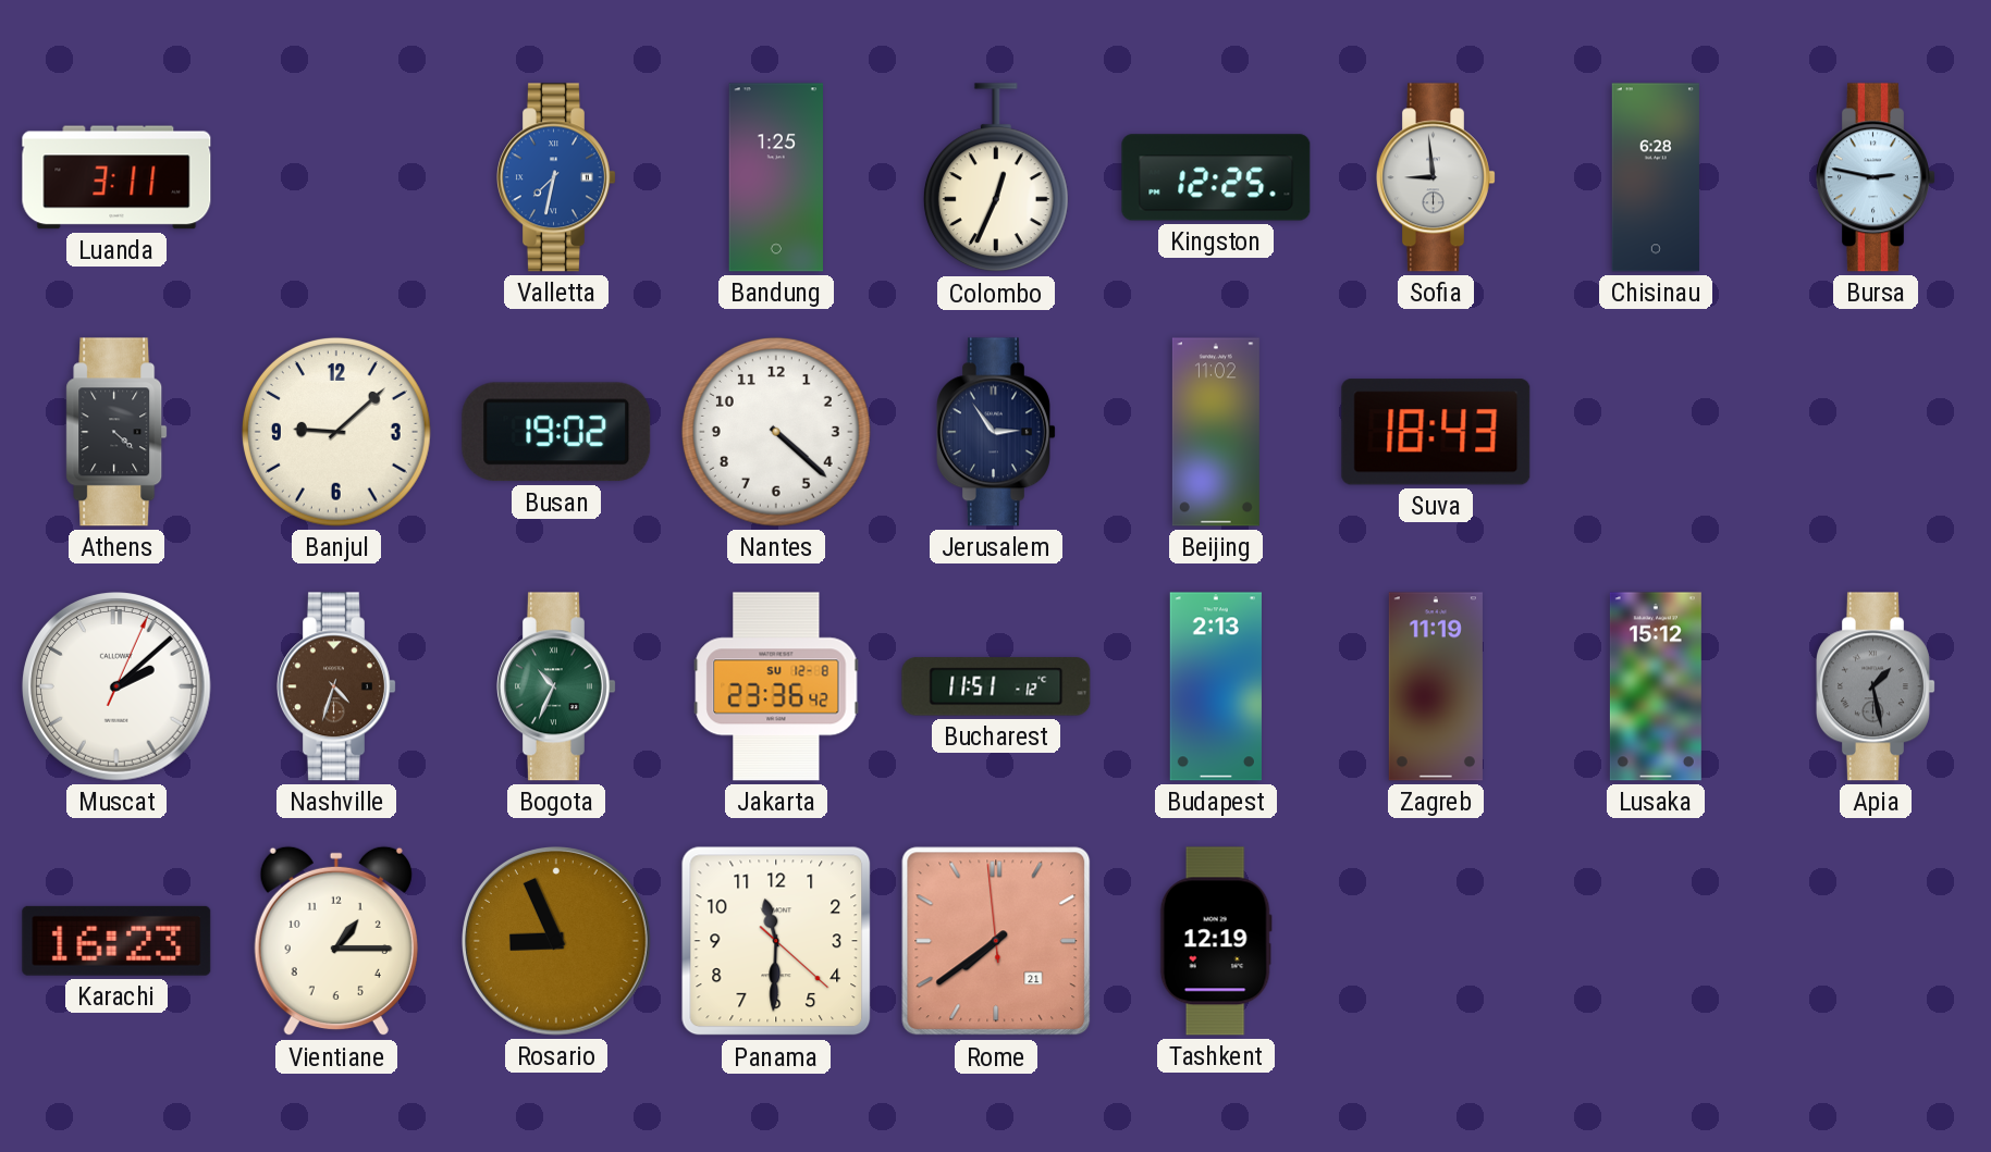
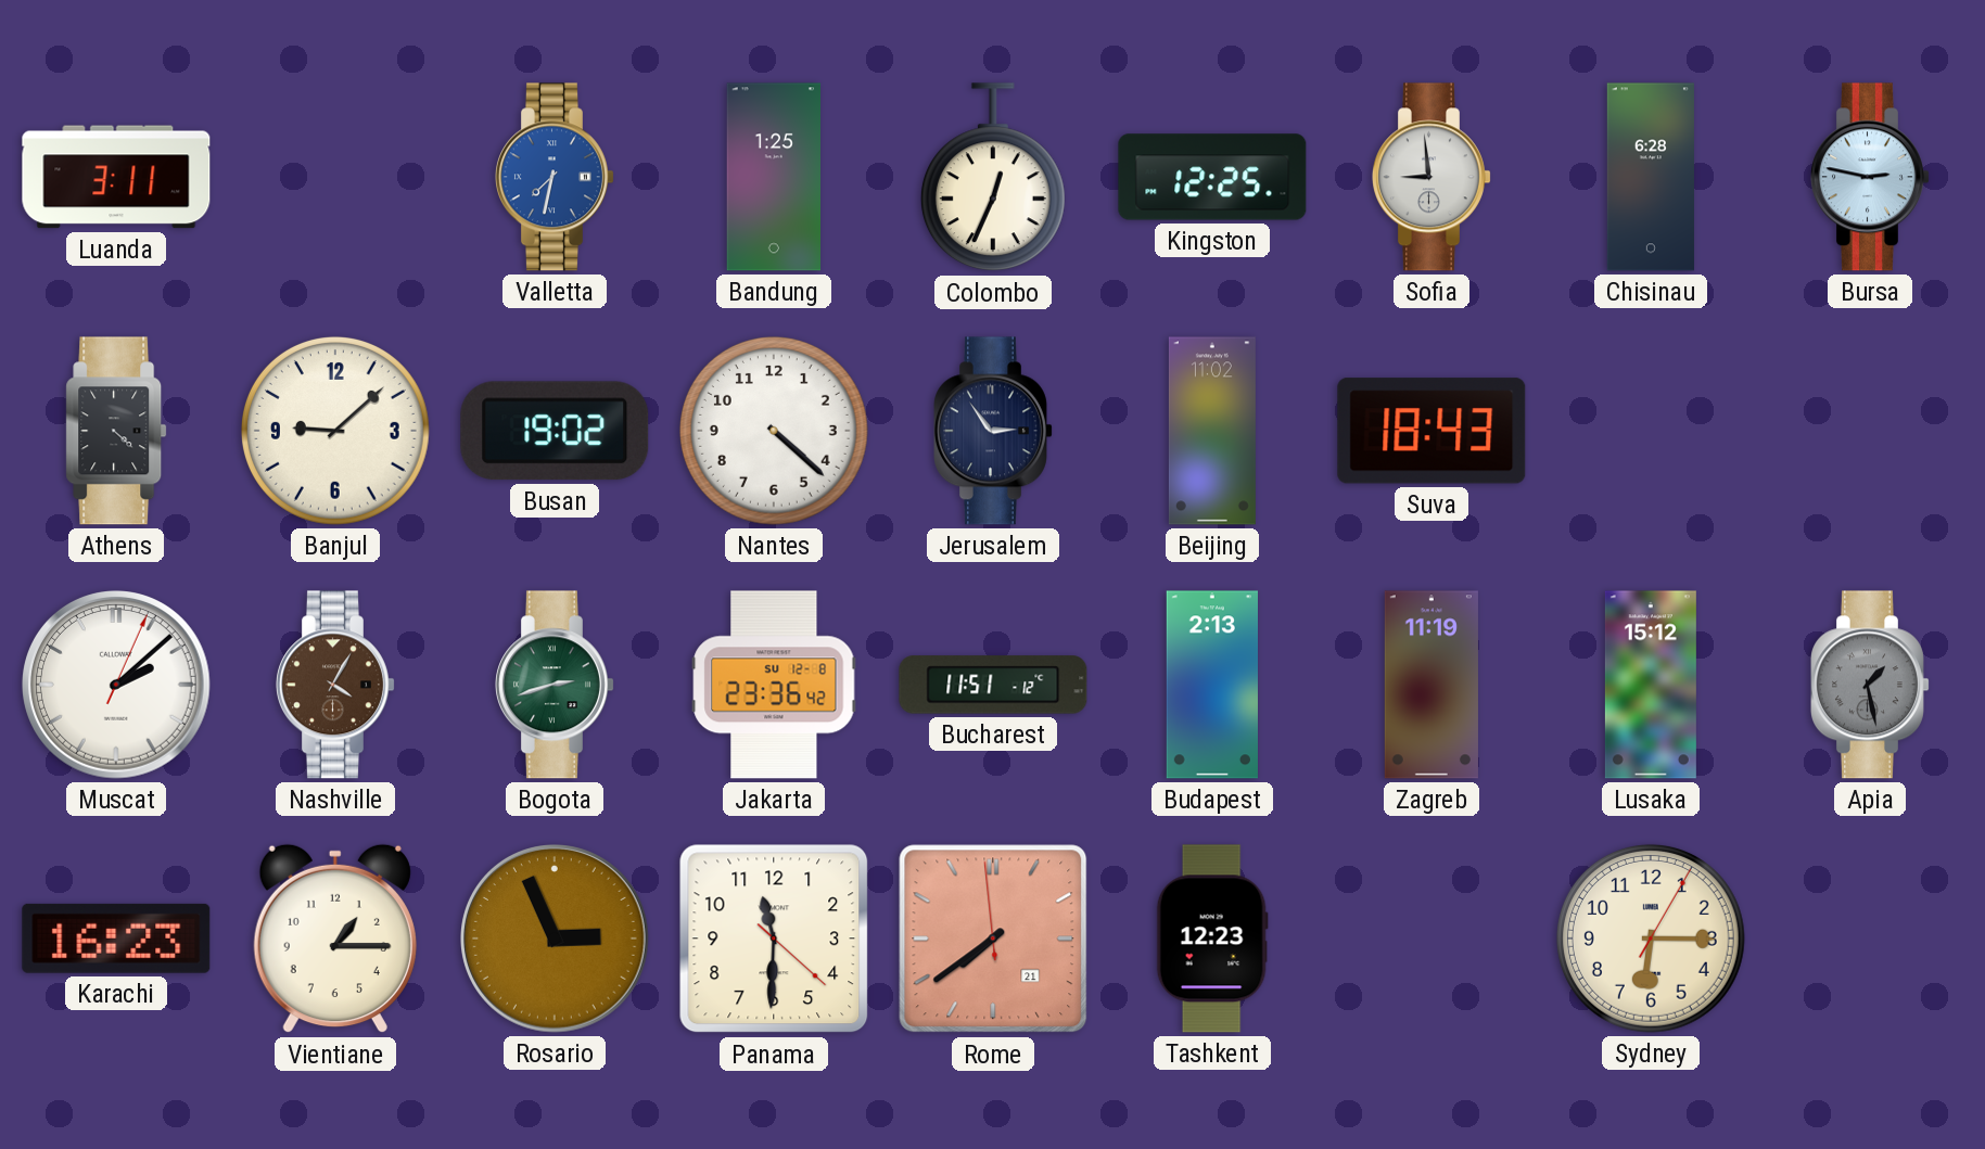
Nashville: 4:33 -> 4:05 (336, 685)
Bogota: 10:34 -> 2:42 (556, 685)
Rosario: 8:56 -> 2:56 (556, 940)
Tashkent: 12:19 -> 12:23 (1212, 939)
Sydney: none -> 6:15 (1651, 939)
